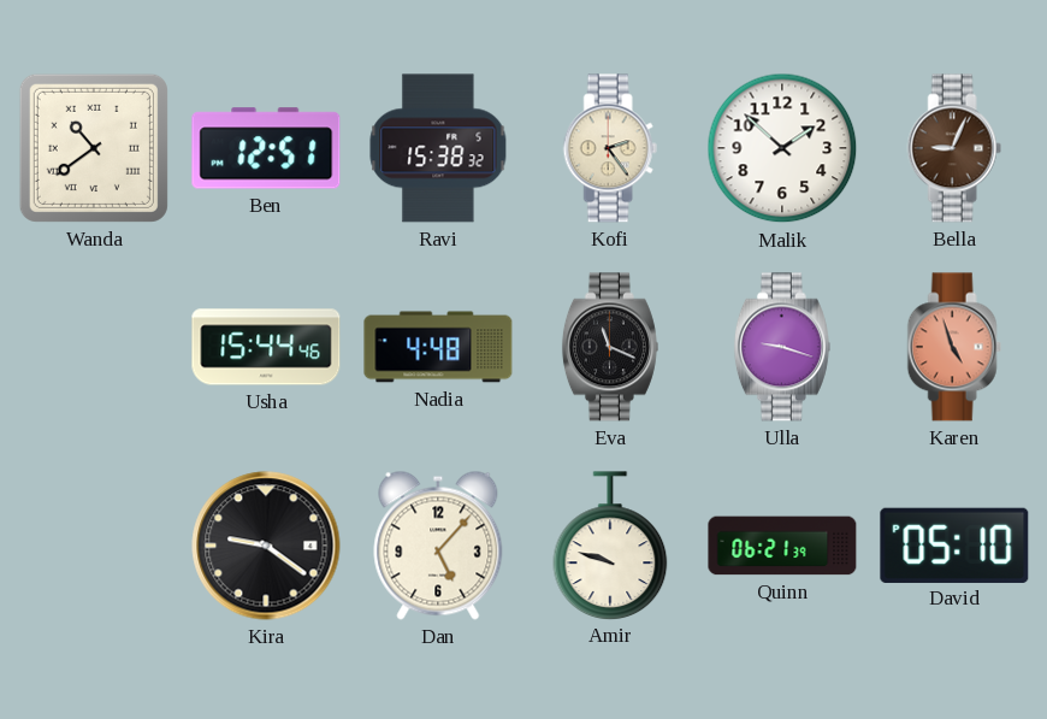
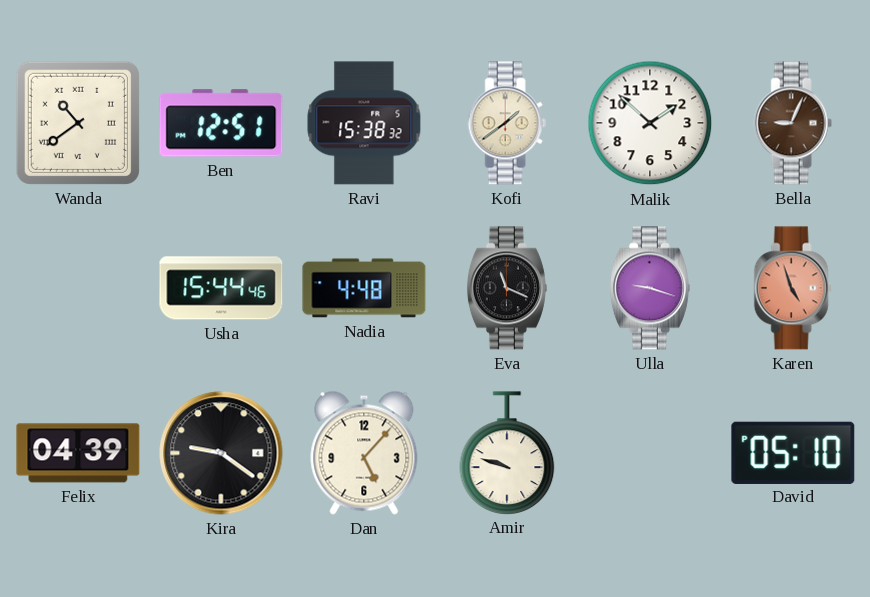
Kofi: 2:24 -> 1:39 (507, 123)
Felix: none -> 04:39 (78, 453)
Quinn: 06:21 -> none (782, 546)
